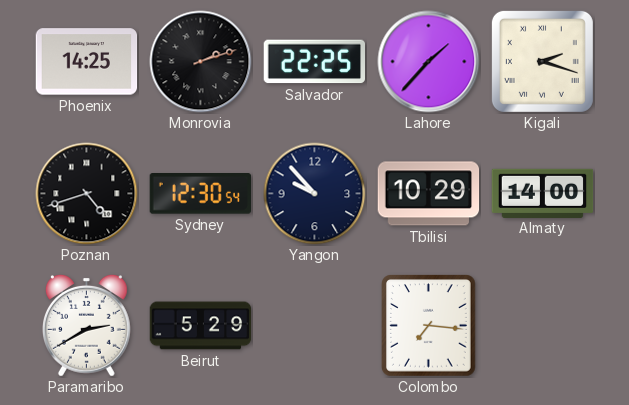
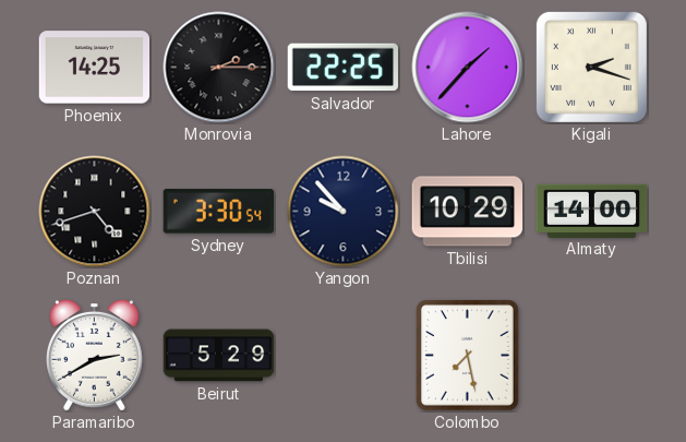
Monrovia: 2:12 -> 2:15 (219, 68)
Sydney: 12:30 -> 3:30 (218, 212)
Colombo: 7:16 -> 7:28 (468, 356)
